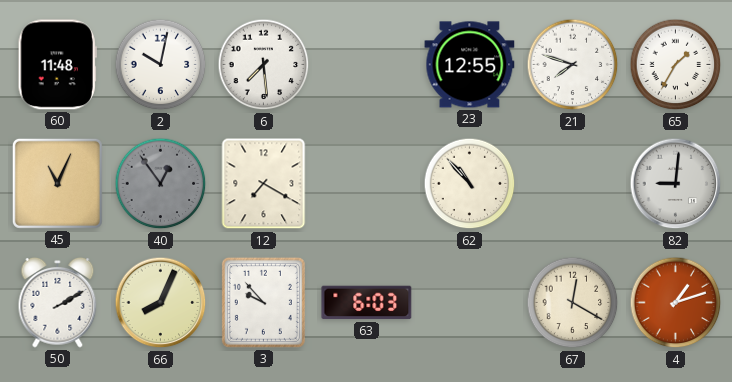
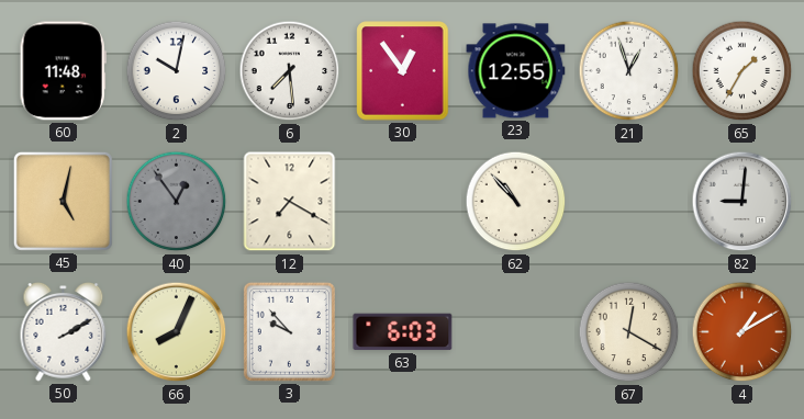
30: none -> 12:54 (403, 71)
21: 7:48 -> 12:57 (629, 71)
45: 11:04 -> 5:02 (63, 201)
4: 1:12 -> 1:10 (742, 332)
